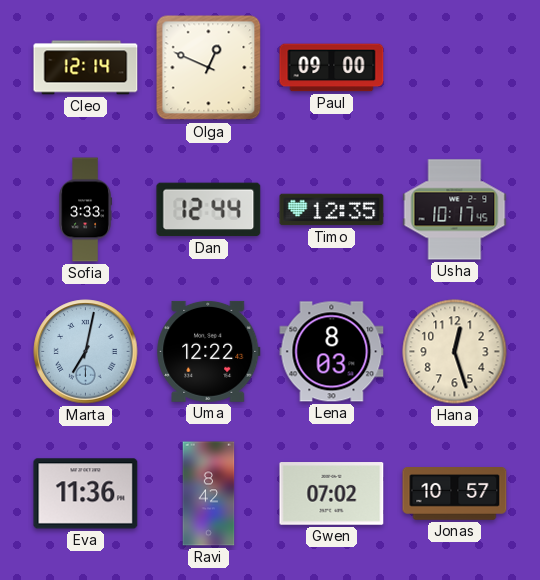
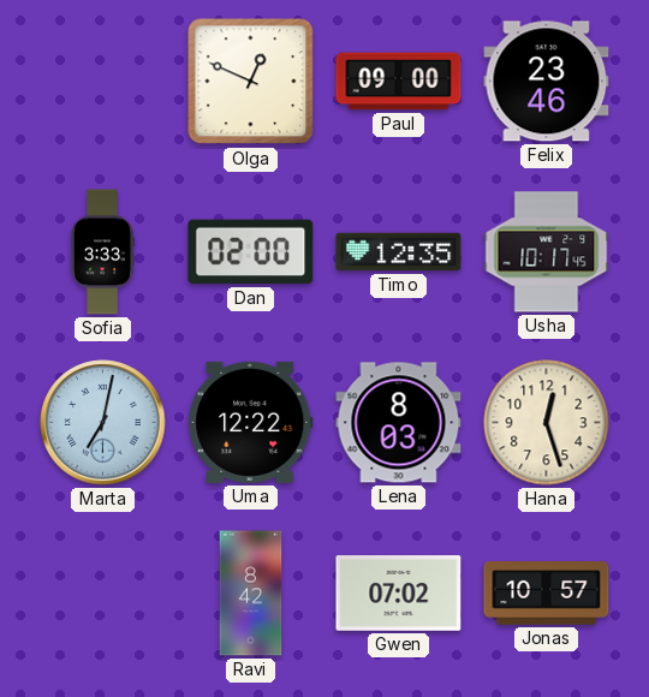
Cleo: 12:14 -> none (86, 68)
Felix: none -> 23:46 (547, 82)
Dan: 12:44 -> 02:00 (251, 252)
Eva: 11:36 -> none (86, 494)
